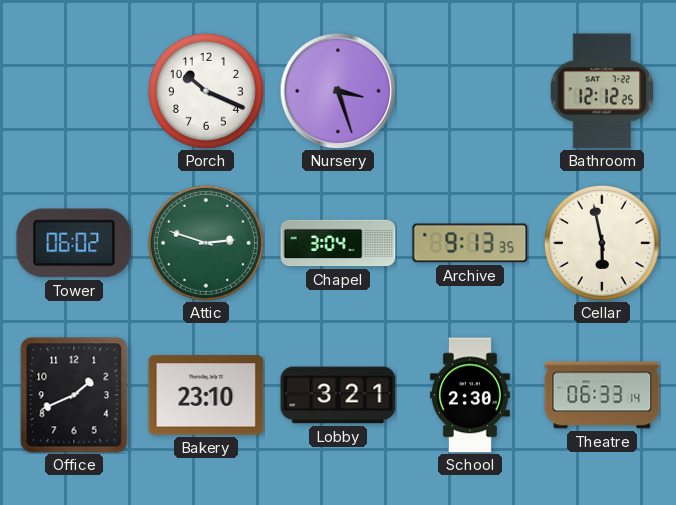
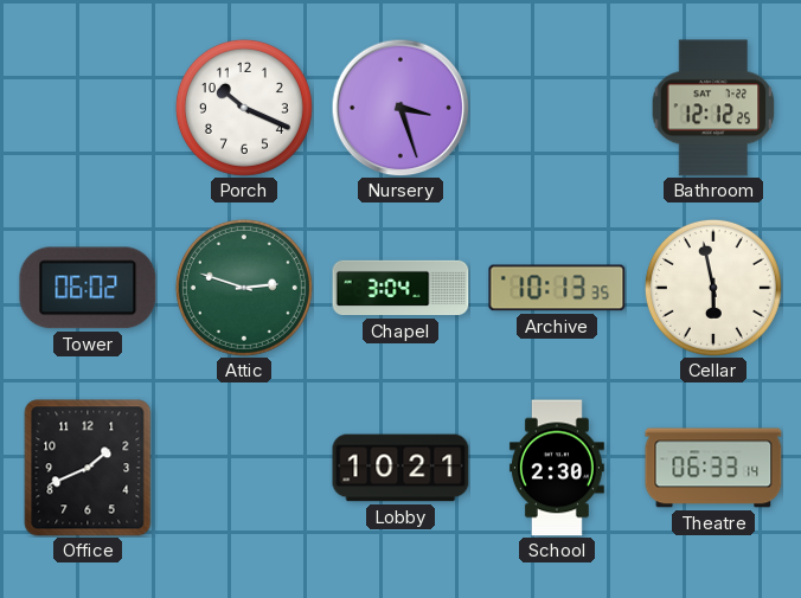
Archive: 9:13 -> 10:13 (557, 288)
Bakery: 23:10 -> none (206, 395)
Lobby: 3:21 -> 10:21 (400, 468)
